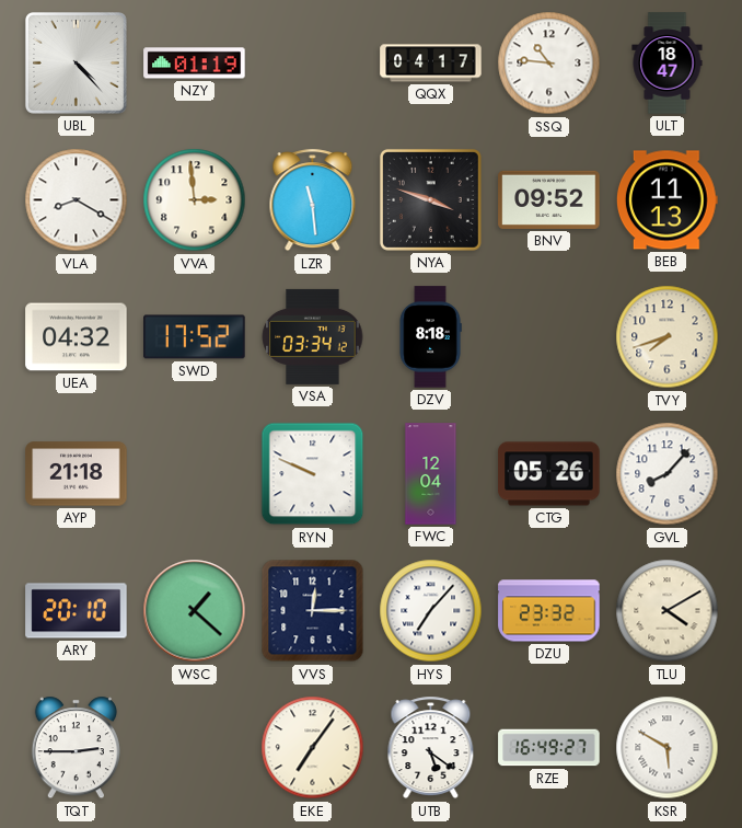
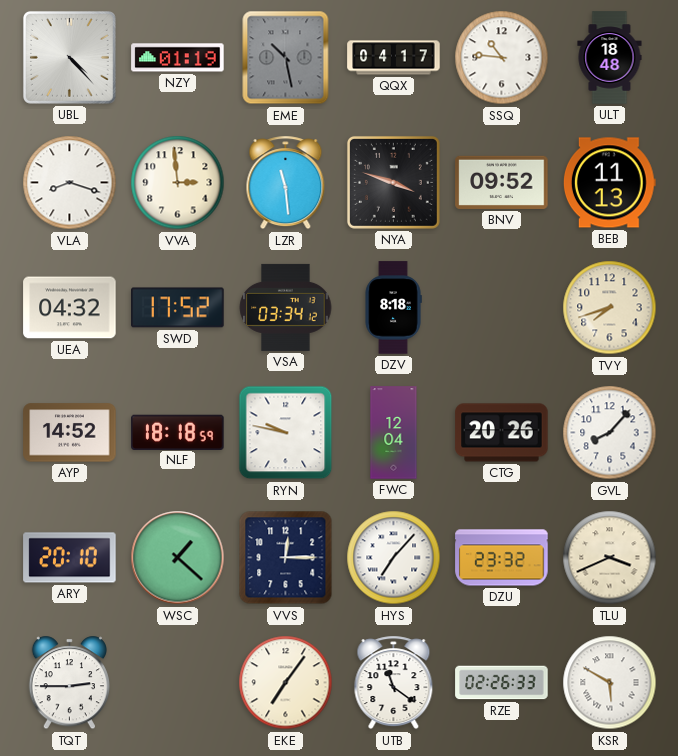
EME: none -> 10:28 (286, 58)
ULT: 18:47 -> 18:48 (610, 58)
VLA: 8:20 -> 8:18 (70, 183)
AYP: 21:18 -> 14:52 (70, 433)
NLF: none -> 18:18 (178, 432)
RYN: 9:49 -> 9:47 (286, 433)
CTG: 05:26 -> 20:26 (502, 433)
TLU: 4:10 -> 3:41 (610, 558)
UTB: 5:21 -> 11:21 (394, 683)
RZE: 16:49 -> 02:26 (502, 683)
